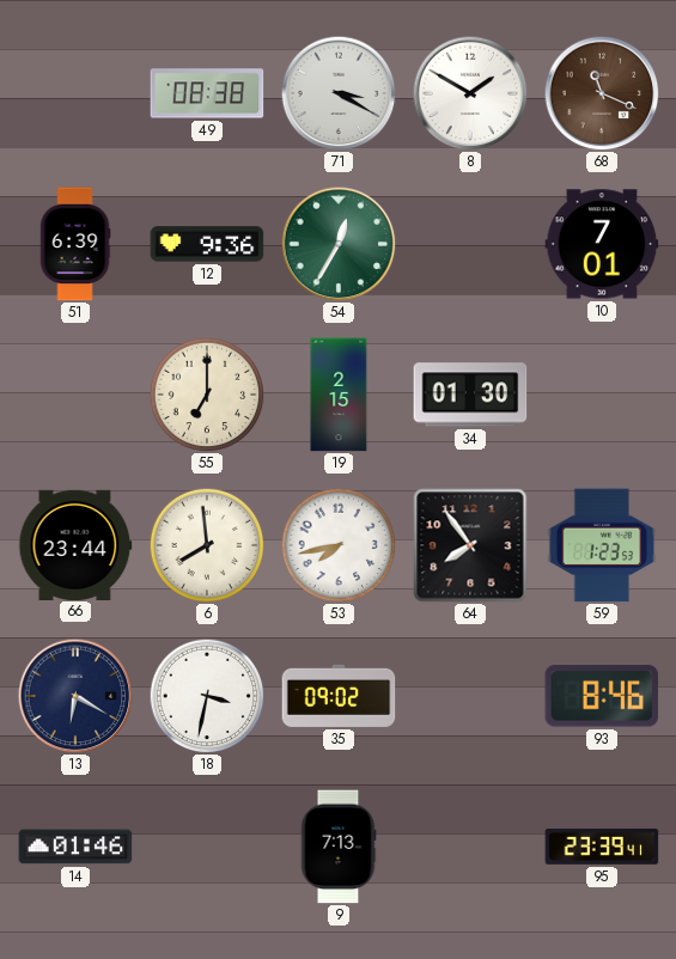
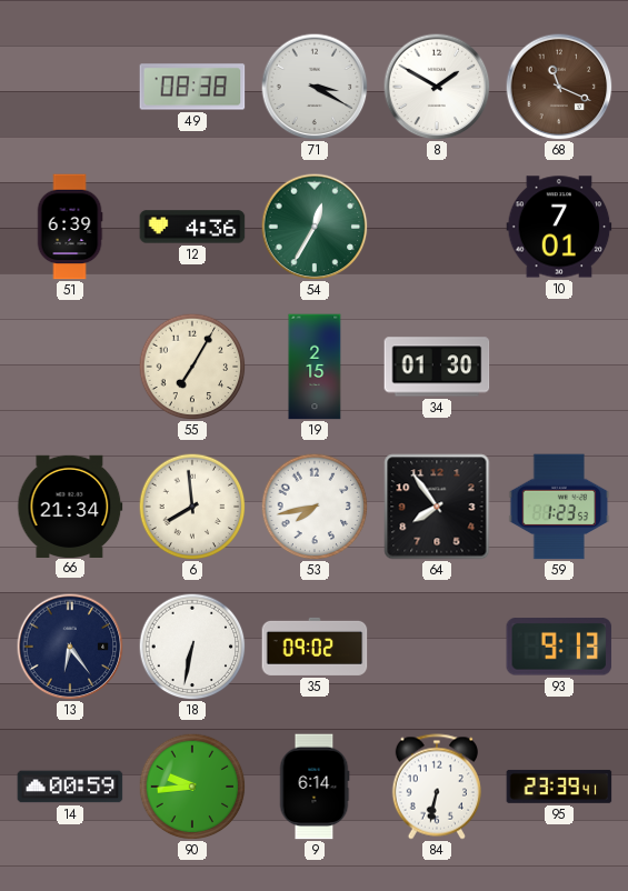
12: 9:36 -> 4:36 (192, 227)
55: 7:00 -> 7:05 (192, 367)
66: 23:44 -> 21:34 (70, 505)
13: 6:20 -> 6:24 (70, 647)
18: 3:32 -> 6:32 (192, 647)
93: 8:46 -> 9:13 (559, 647)
14: 01:46 -> 00:59 (70, 787)
90: none -> 9:44 (192, 787)
9: 7:13 -> 6:14 (315, 787)
84: none -> 6:32 (436, 787)
